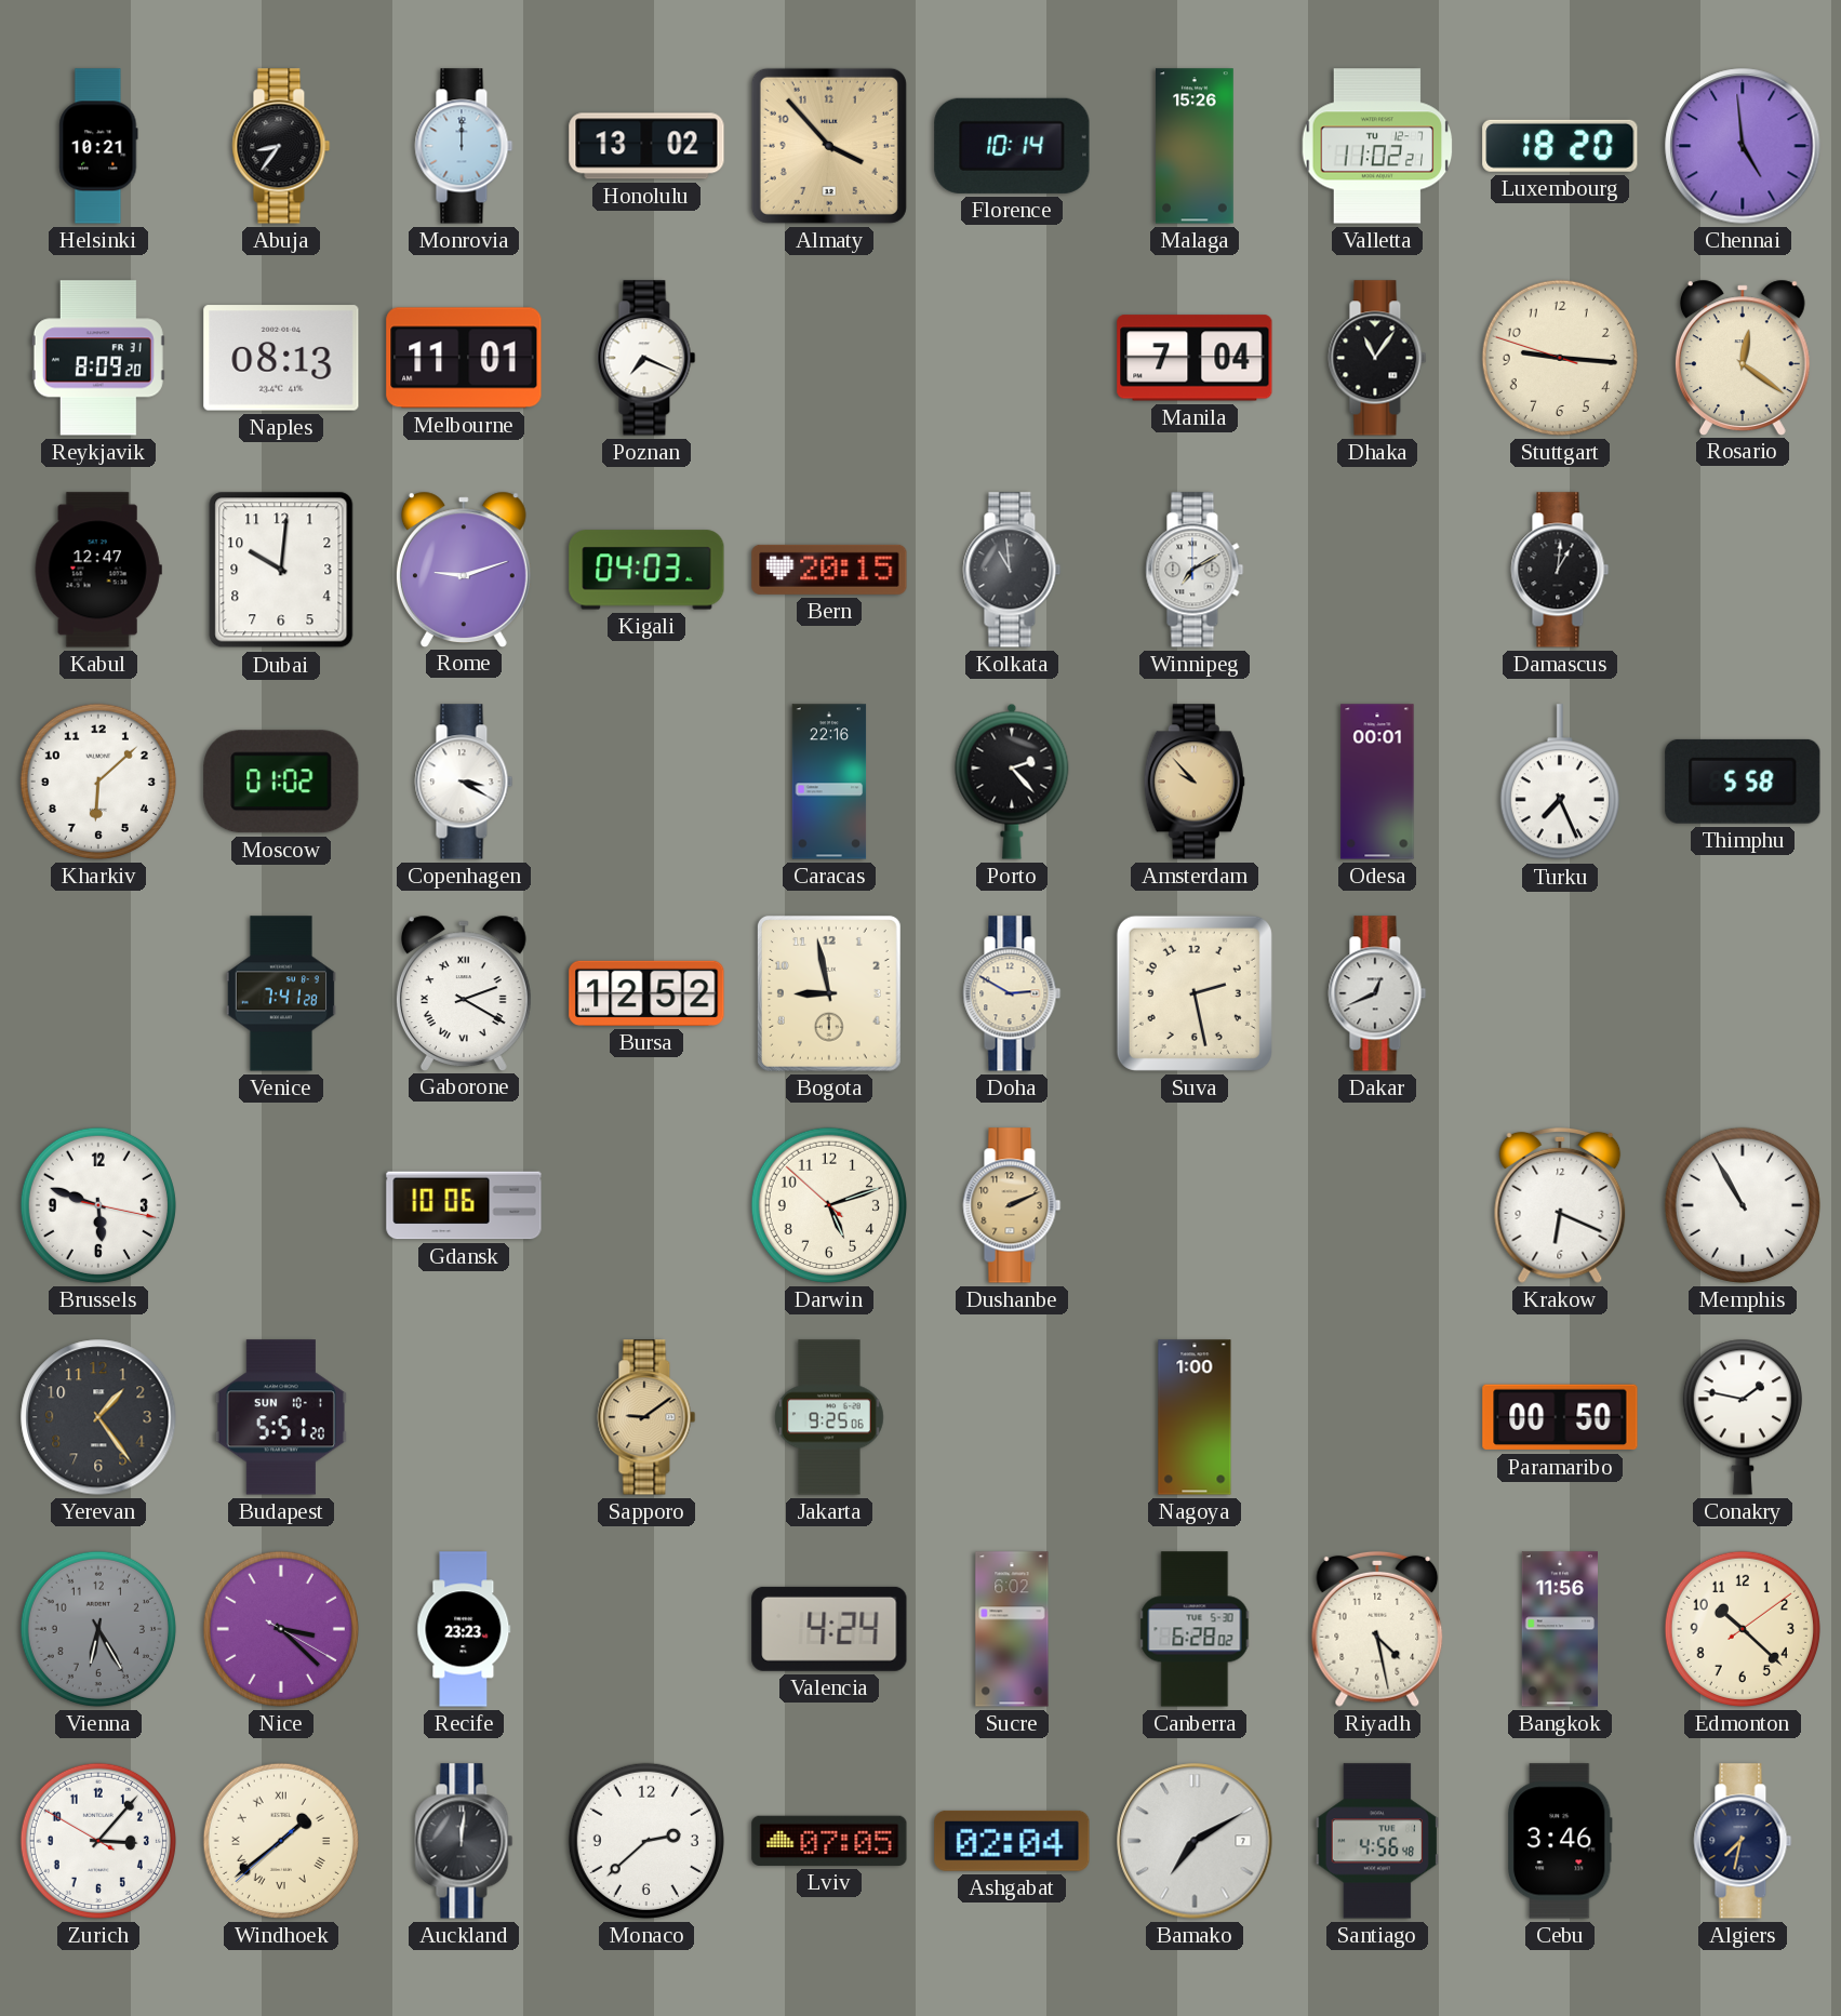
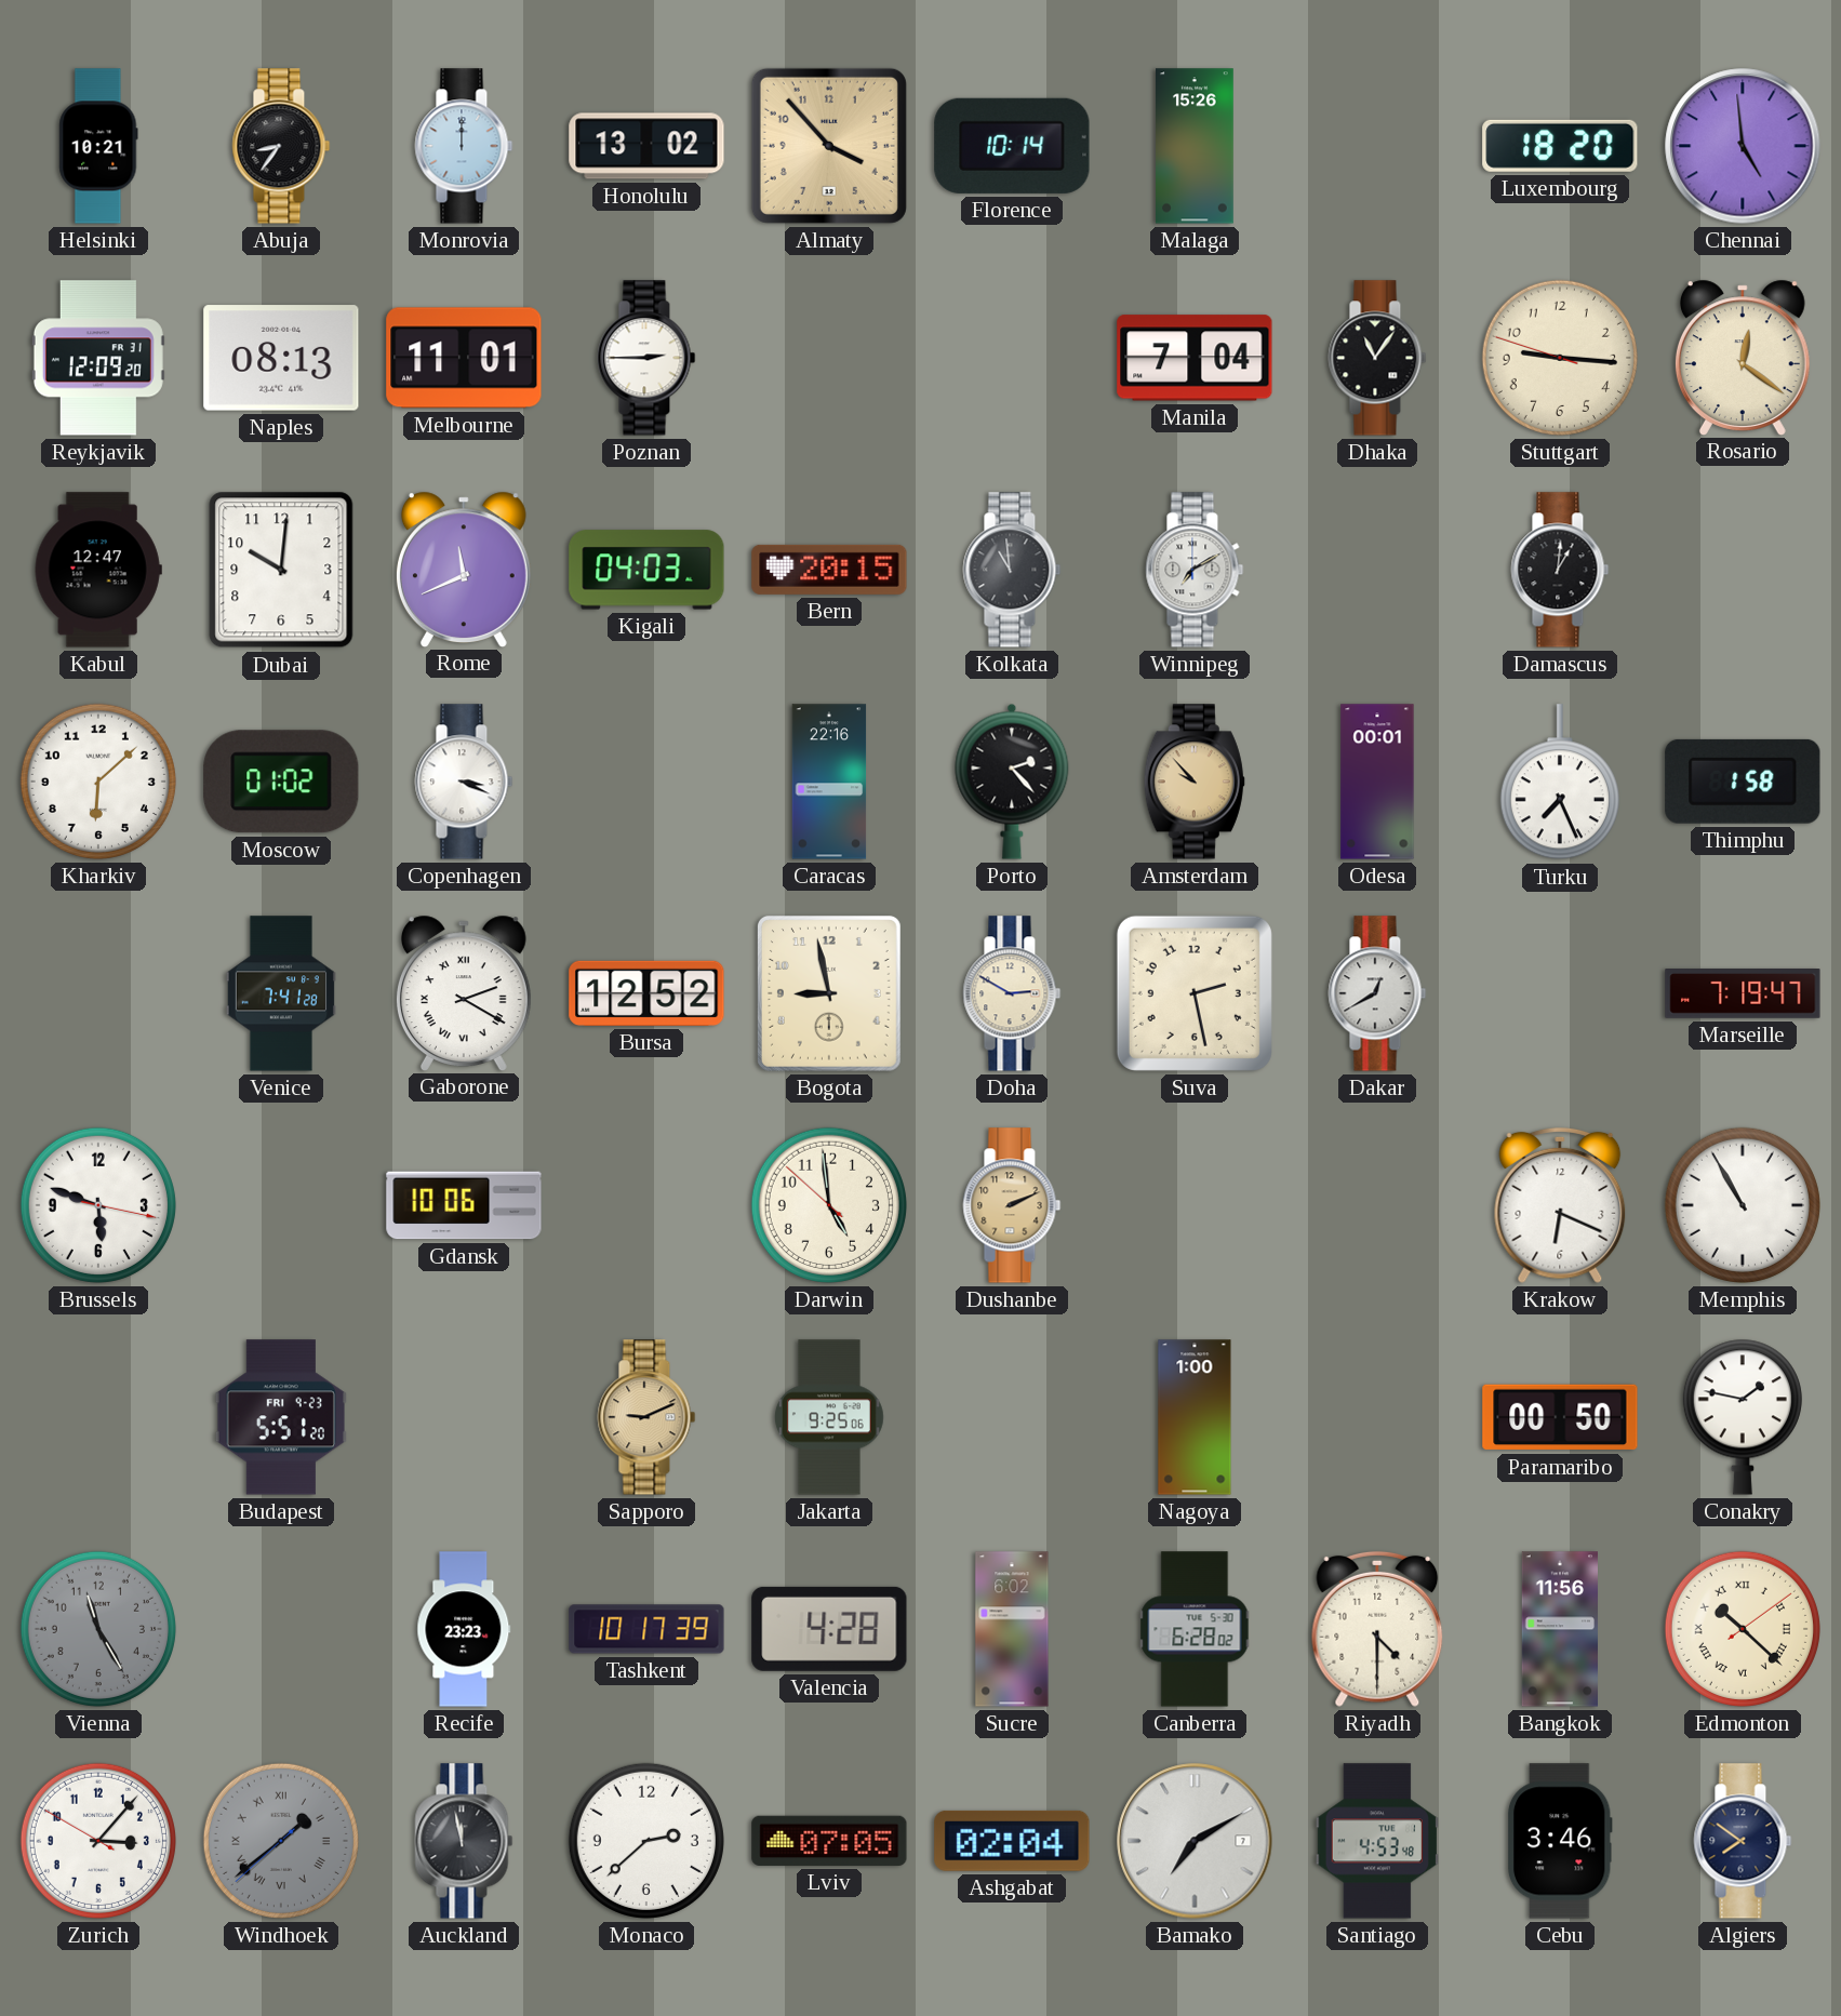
Valletta: 11:02 -> none (1377, 146)
Reykjavik: 8:09 -> 12:09 (98, 358)
Poznan: 7:19 -> 2:45 (646, 358)
Rome: 9:12 -> 11:41 (464, 569)
Copenhagen: 3:20 -> 3:19 (464, 782)
Thimphu: 5:58 -> 1:58 (1743, 782)
Dakar: 12:41 -> 12:40 (1377, 993)
Marseille: none -> 7:19 (1743, 993)
Darwin: 5:11 -> 4:58 (829, 1205)
Yerevan: 1:24 -> none (98, 1417)
Budapest date: SUN 10-1 -> FRI 9-23 (281, 1417)
Sapporo: 9:09 -> 9:11 (646, 1417)
Vienna: 6:25 -> 11:25 (98, 1629)
Nice: 3:22 -> none (281, 1629)
Tashkent: none -> 10:17 (646, 1629)
Valencia: 4:24 -> 4:28 (829, 1629)
Riyadh: 4:28 -> 4:30 (1377, 1629)
Edmonton numerals: Arabic -> Roman (1743, 1629)
Windhoek dial: cream -> grey (281, 1841)
Auckland: 12:01 -> 11:58 (464, 1841)
Santiago: 4:56 -> 4:53 (1376, 1841)
Algiers: 7:32 -> 7:51 (1743, 1841)
